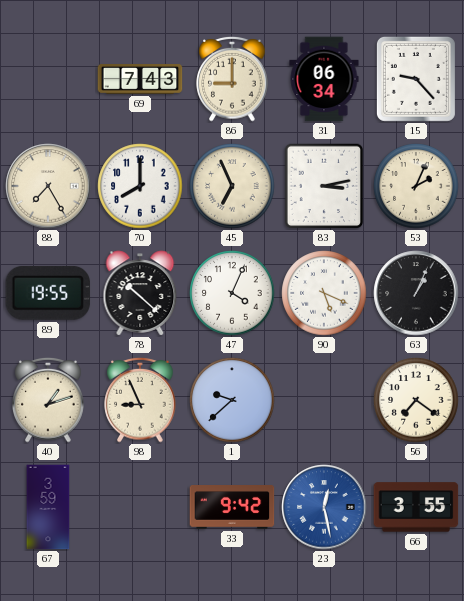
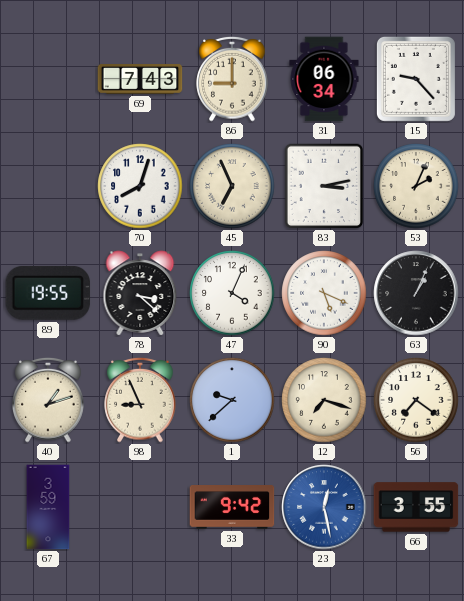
88: 7:25 -> none (48, 186)
70: 8:00 -> 8:03 (140, 186)
78: 10:22 -> 3:22 (140, 293)
12: none -> 7:18 (324, 400)
